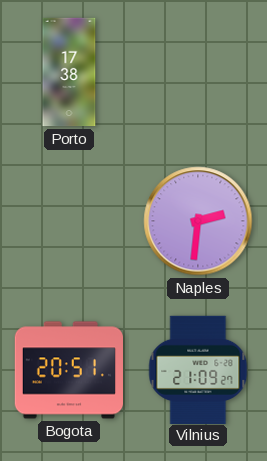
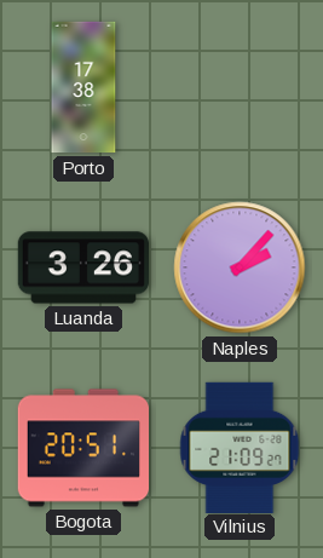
Luanda: none -> 3:26 (82, 268)
Naples: 2:31 -> 2:07 (240, 268)
